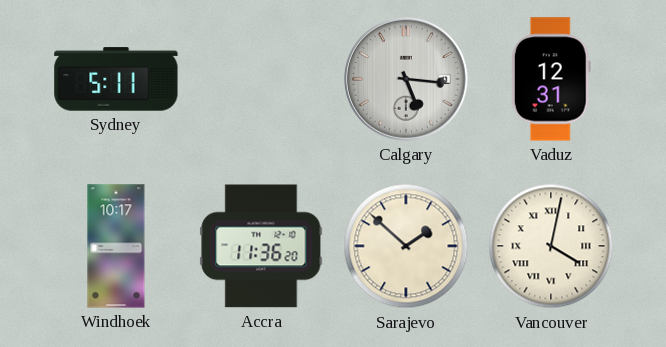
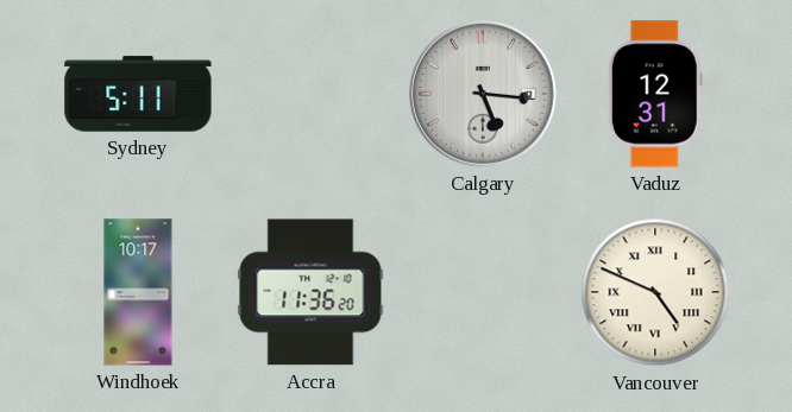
Sarajevo: 1:52 -> none (406, 246)
Vancouver: 4:02 -> 4:49 (655, 292)
